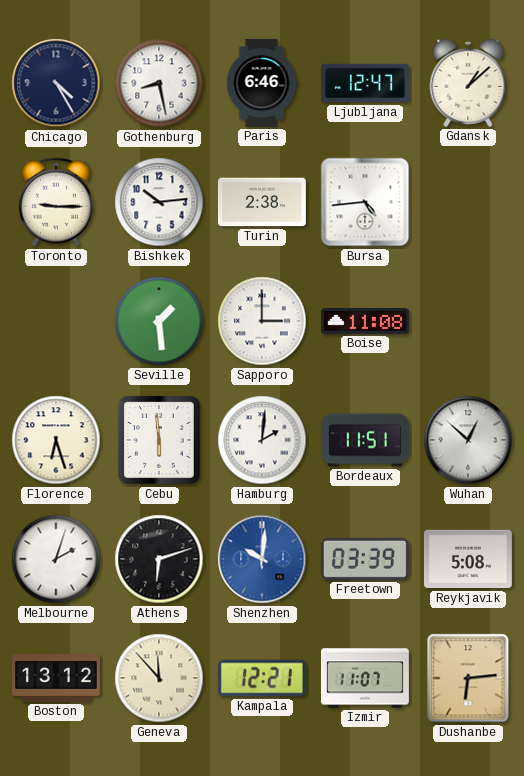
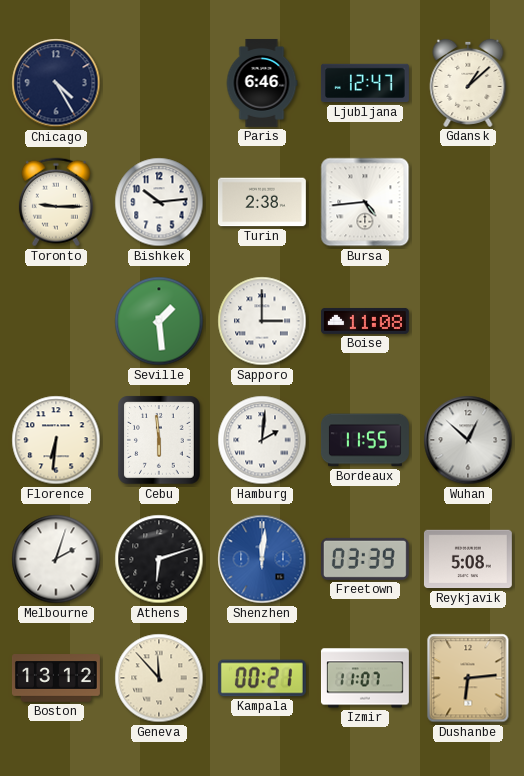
Gothenburg: 8:28 -> none (159, 83)
Florence: 6:27 -> 6:31 (56, 440)
Bordeaux: 11:51 -> 11:55 (365, 440)
Shenzhen: 10:01 -> 12:01 (262, 559)
Kampala: 12:21 -> 00:21 (262, 678)
